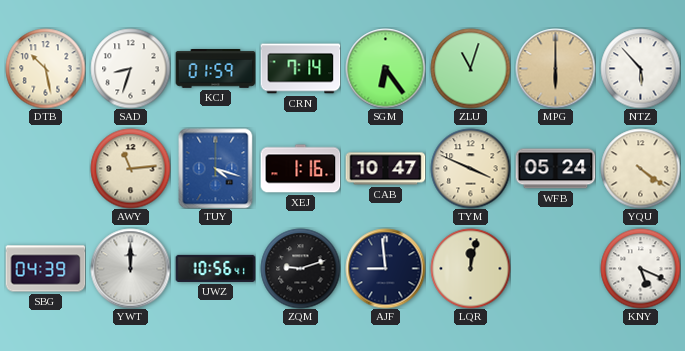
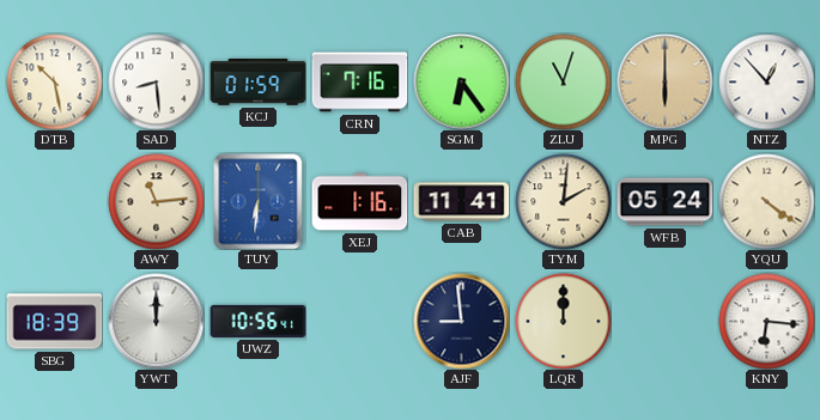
SAD: 8:33 -> 8:29 (156, 81)
CRN: 7:14 -> 7:16 (359, 83)
NTZ: 5:53 -> 12:53 (766, 81)
TUY: 4:18 -> 6:31 (259, 201)
CAB: 10:47 -> 11:41 (461, 202)
TYM: 3:49 -> 2:01 (563, 201)
SBG: 04:39 -> 18:39 (54, 322)
ZQM: 9:12 -> none (300, 268)
LQR: 12:02 -> 12:00 (563, 321)
KNY: 5:19 -> 6:16 (766, 321)
